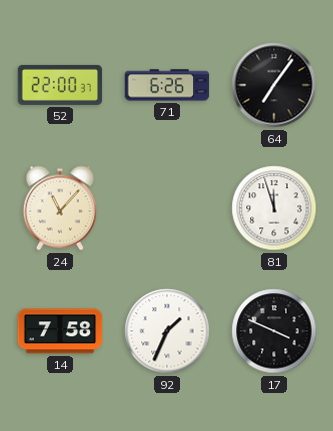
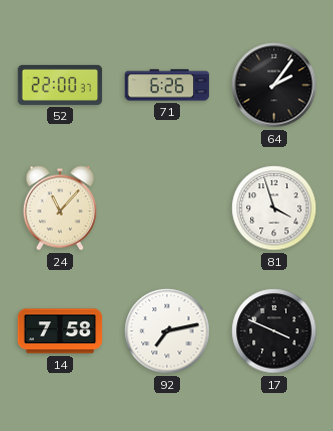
64: 7:06 -> 2:06 (274, 85)
81: 11:57 -> 3:57 (274, 208)
92: 1:34 -> 7:13 (167, 331)
